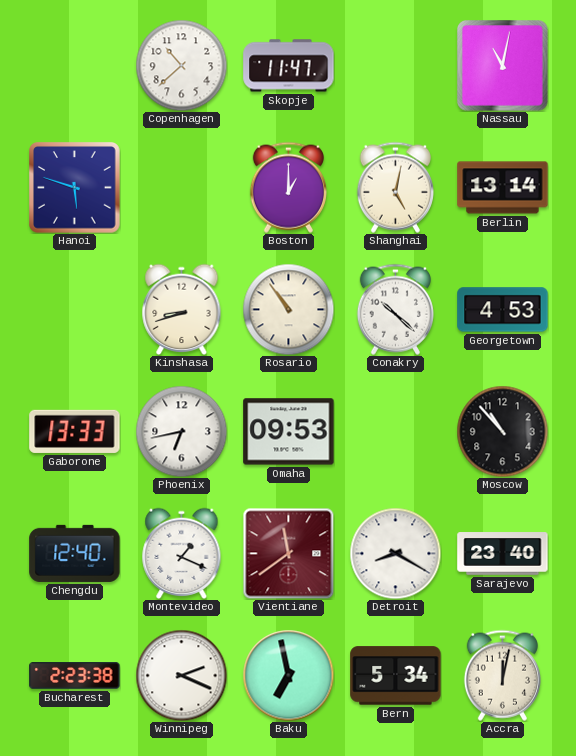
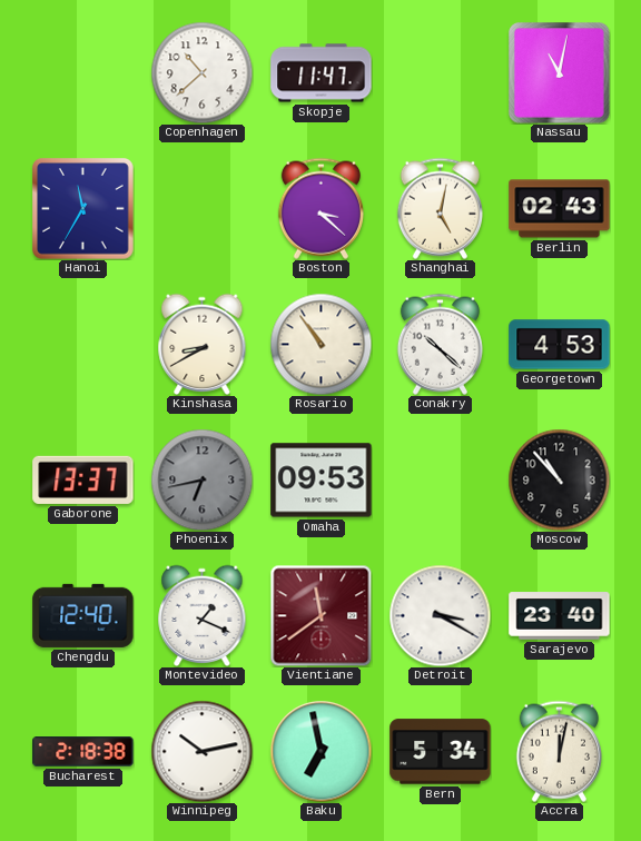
Hanoi: 5:48 -> 11:35 (83, 209)
Boston: 1:00 -> 3:22 (320, 208)
Berlin: 13:14 -> 02:43 (560, 209)
Kinshasa: 8:42 -> 8:40 (203, 344)
Gaborone: 13:33 -> 13:37 (83, 479)
Phoenix dial: white -> grey (201, 479)
Detroit: 8:20 -> 3:20 (440, 615)
Bucharest: 2:23 -> 2:18 (83, 752)
Winnipeg: 2:19 -> 10:13 (201, 751)
